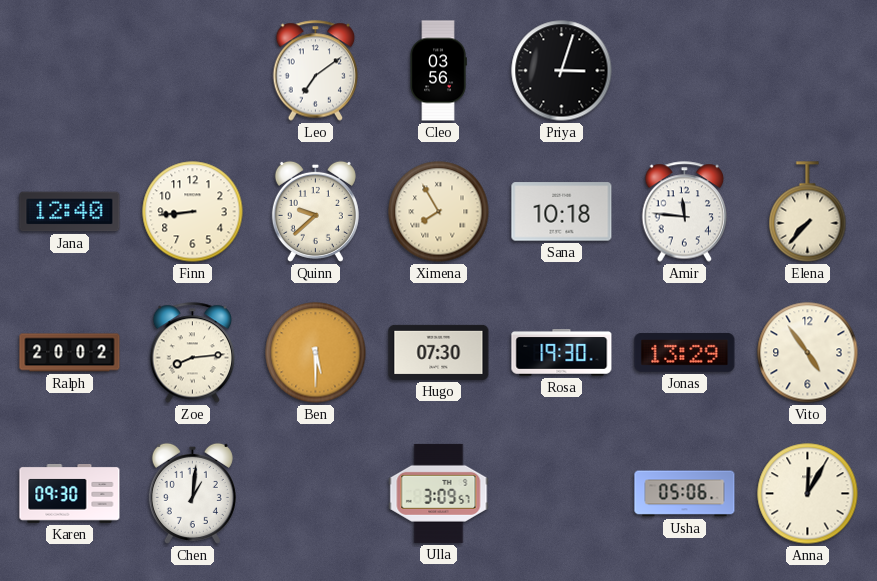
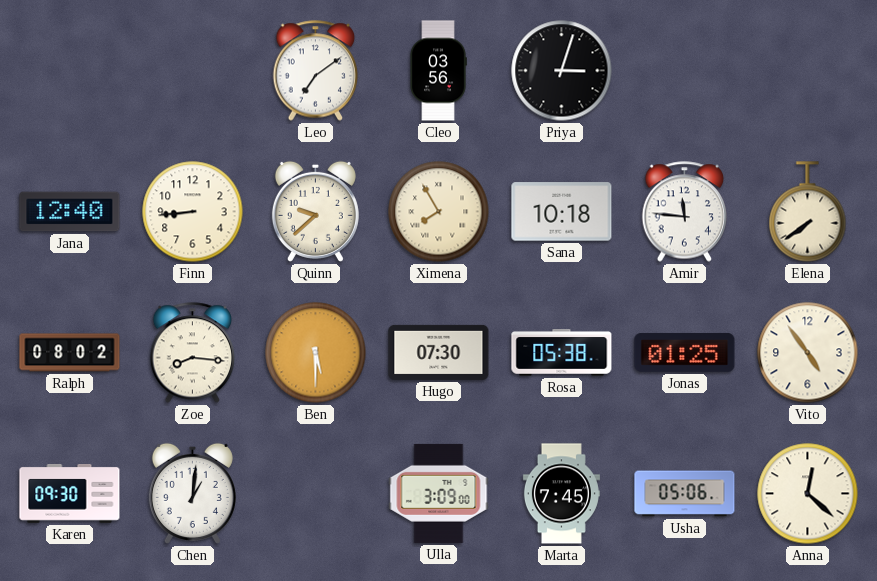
Elena: 7:37 -> 7:39 (808, 212)
Ralph: 20:02 -> 08:02 (70, 353)
Zoe: 8:14 -> 8:16 (193, 353)
Rosa: 19:30 -> 05:38 (562, 353)
Jonas: 13:29 -> 01:25 (685, 353)
Ulla: 3:09:57 -> 3:09:00 (439, 493)
Marta: none -> 7:45 (561, 494)
Anna: 12:05 -> 12:22 (808, 494)
